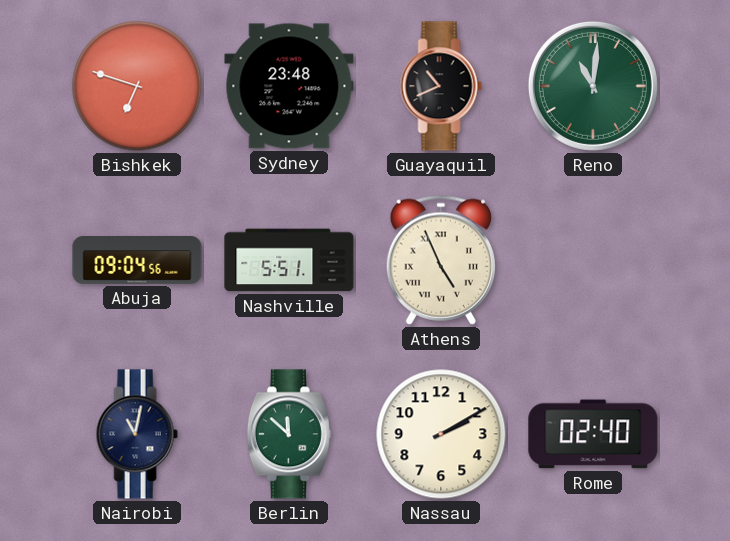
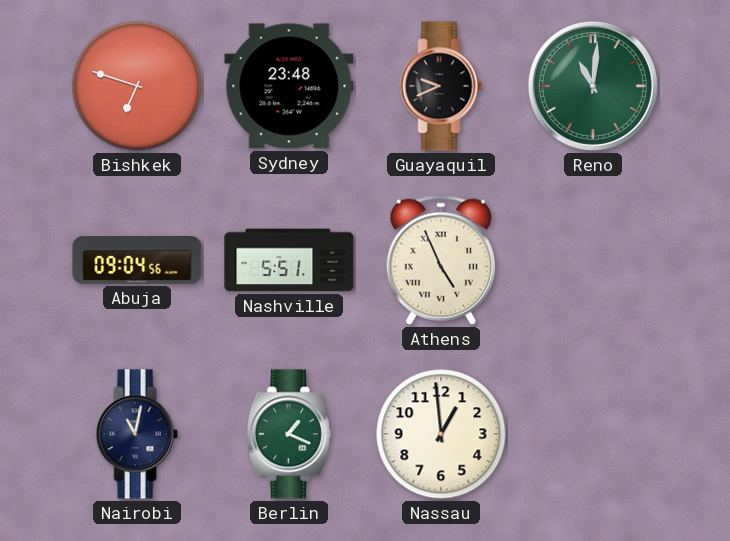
Guayaquil: 10:41 -> 9:41 (441, 86)
Berlin: 11:52 -> 1:19 (289, 434)
Nassau: 2:10 -> 12:59 (441, 434)
Rome: 02:40 -> none (593, 434)
